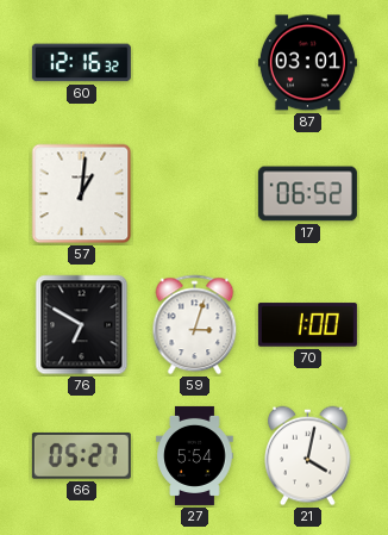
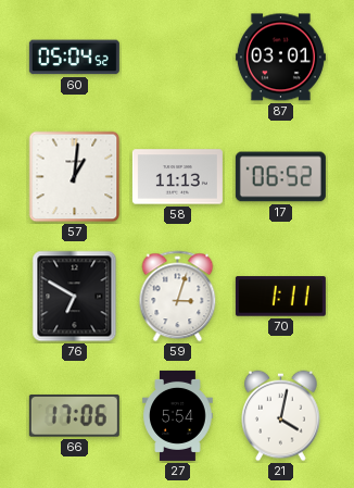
60: 12:16 -> 05:04 (74, 58)
58: none -> 11:13 (177, 177)
70: 1:00 -> 1:11 (280, 297)
66: 05:27 -> 17:06 (74, 415)
